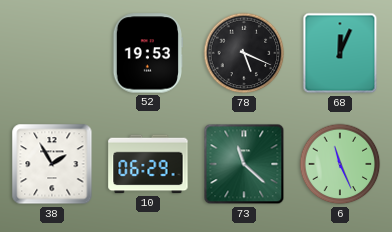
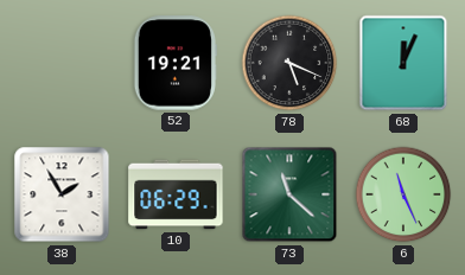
52: 19:53 -> 19:21 (174, 63)
